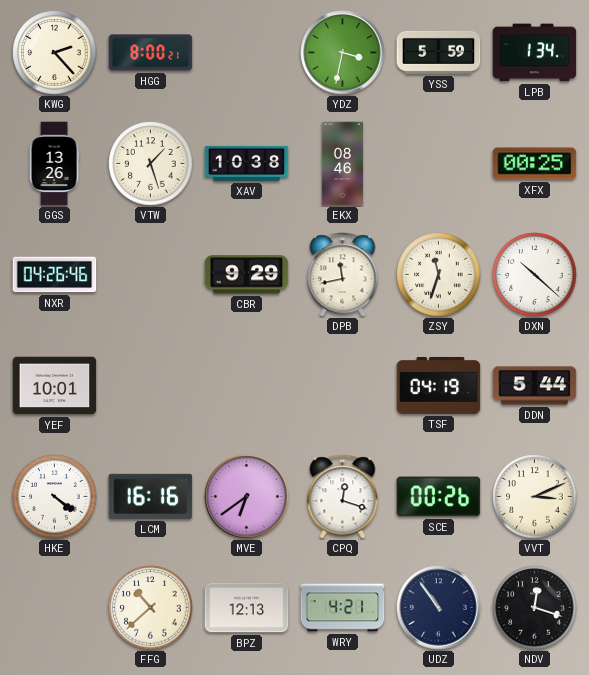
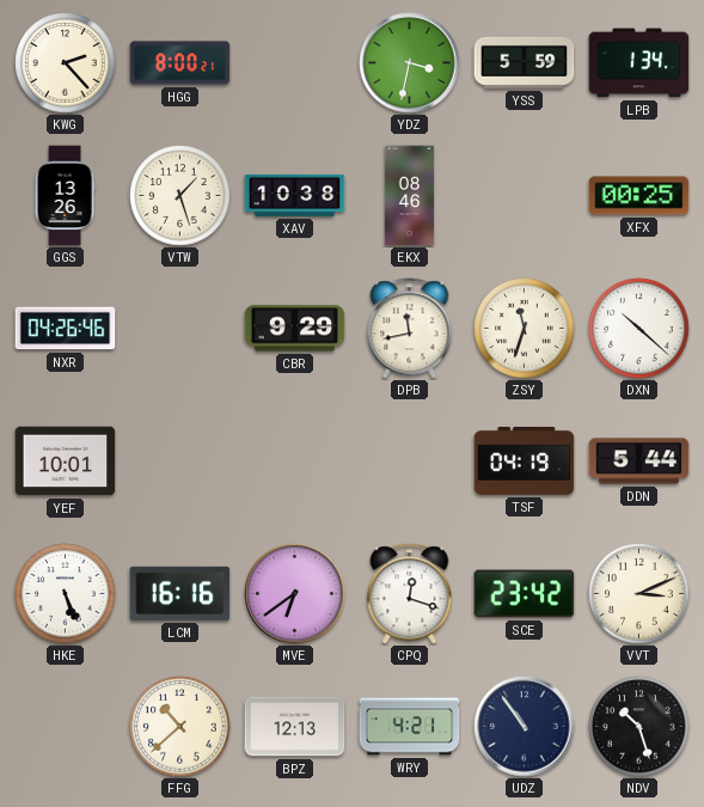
HKE: 4:21 -> 5:26 (66, 594)
SCE: 00:26 -> 23:42 (525, 594)
NDV: 12:18 -> 10:27 (639, 727)
